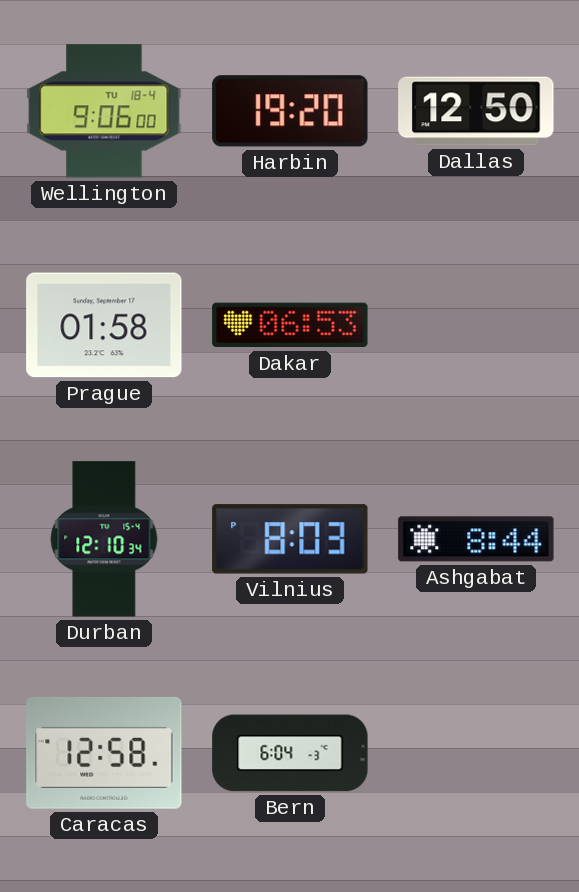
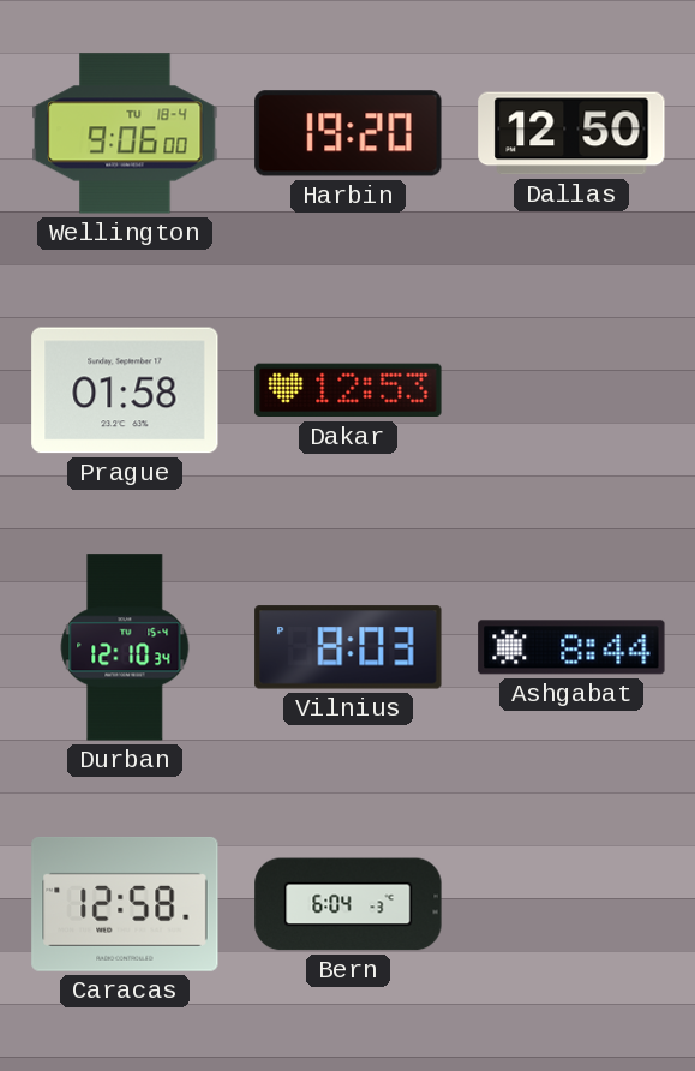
Dakar: 06:53 -> 12:53 (348, 390)
